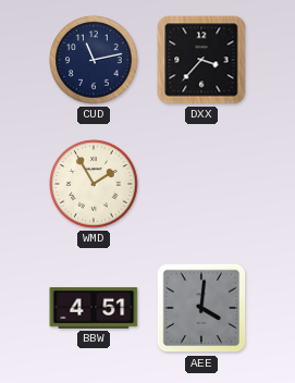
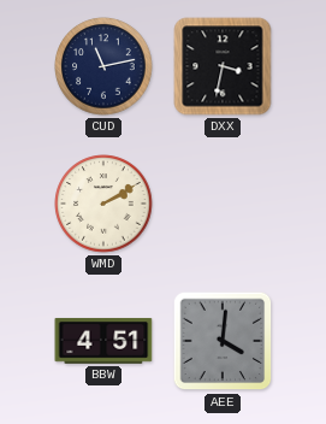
DXX: 3:37 -> 3:32 (223, 66)
WMD: 1:55 -> 2:10 (103, 204)
